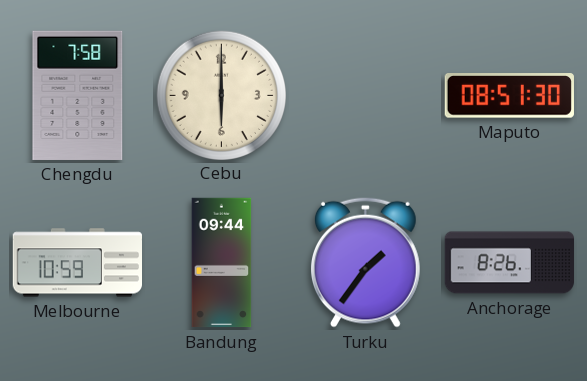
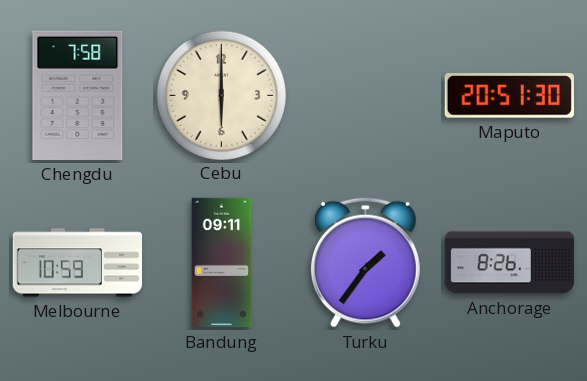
Maputo: 08:51 -> 20:51 (509, 96)
Bandung: 09:44 -> 09:11 (222, 263)
